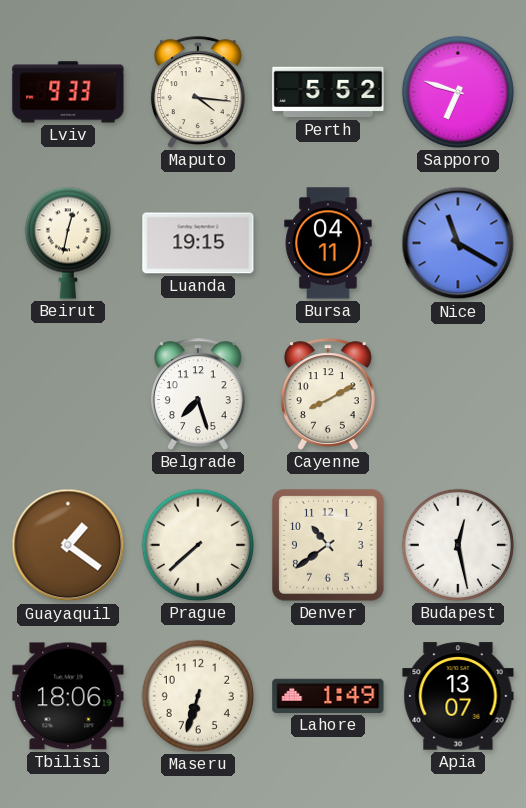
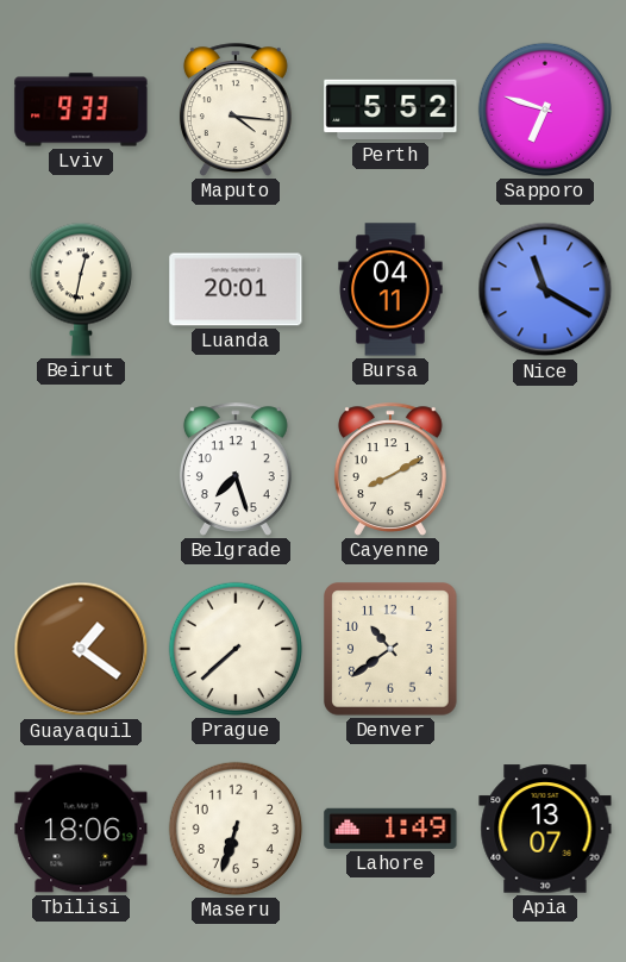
Luanda: 19:15 -> 20:01 (236, 289)
Budapest: 12:28 -> none (458, 545)
